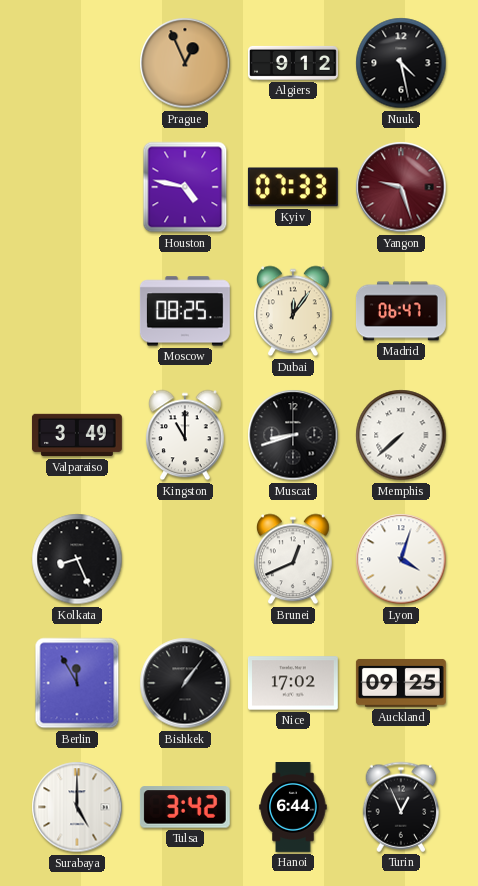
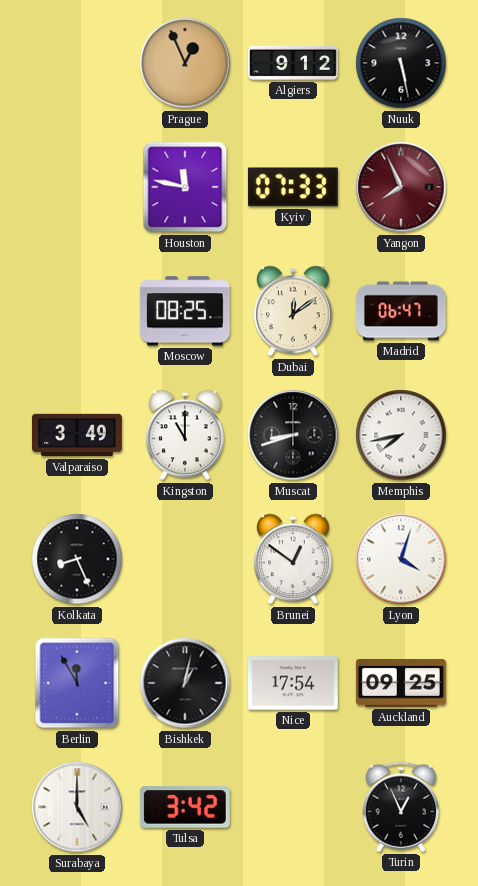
Nuuk: 4:28 -> 5:28 (401, 63)
Houston: 4:47 -> 11:47 (185, 187)
Yangon: 9:27 -> 7:56 (401, 187)
Dubai: 12:06 -> 12:09 (294, 311)
Memphis: 7:38 -> 7:43 (401, 435)
Brunei: 12:41 -> 12:51 (294, 559)
Bishkek: 1:06 -> 1:02 (185, 683)
Nice: 17:02 -> 17:54 (293, 683)
Hanoi: 6:44 -> none (293, 808)
